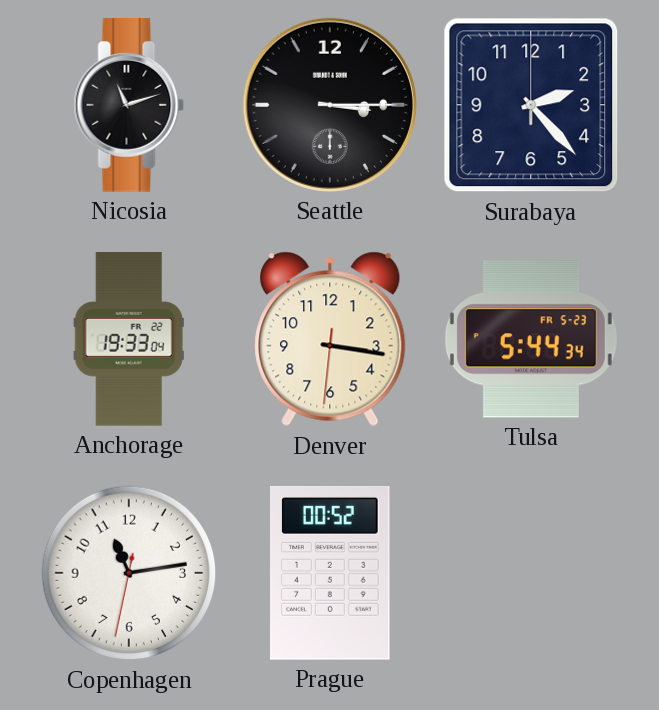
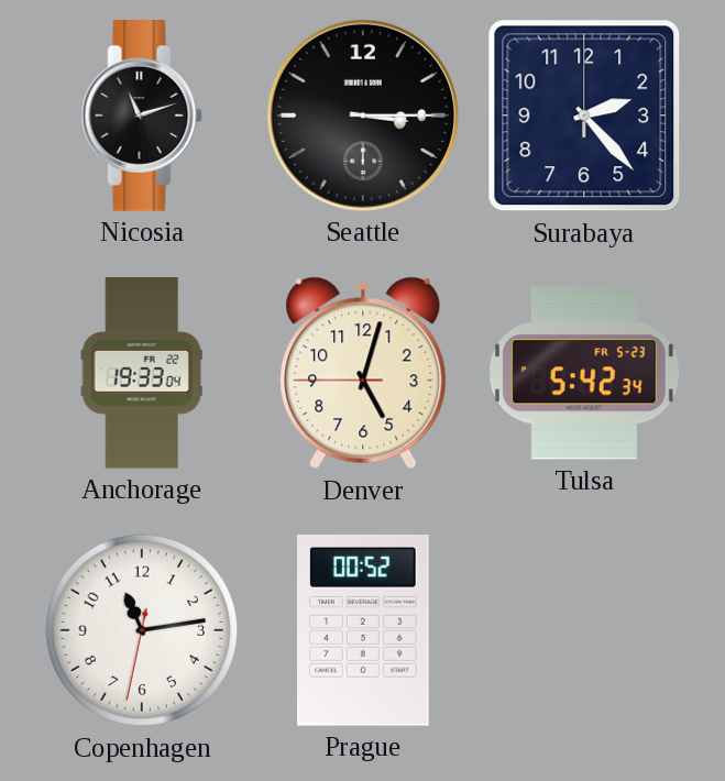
Denver: 3:16 -> 5:02 (363, 373)
Tulsa: 5:44 -> 5:42 (584, 373)
